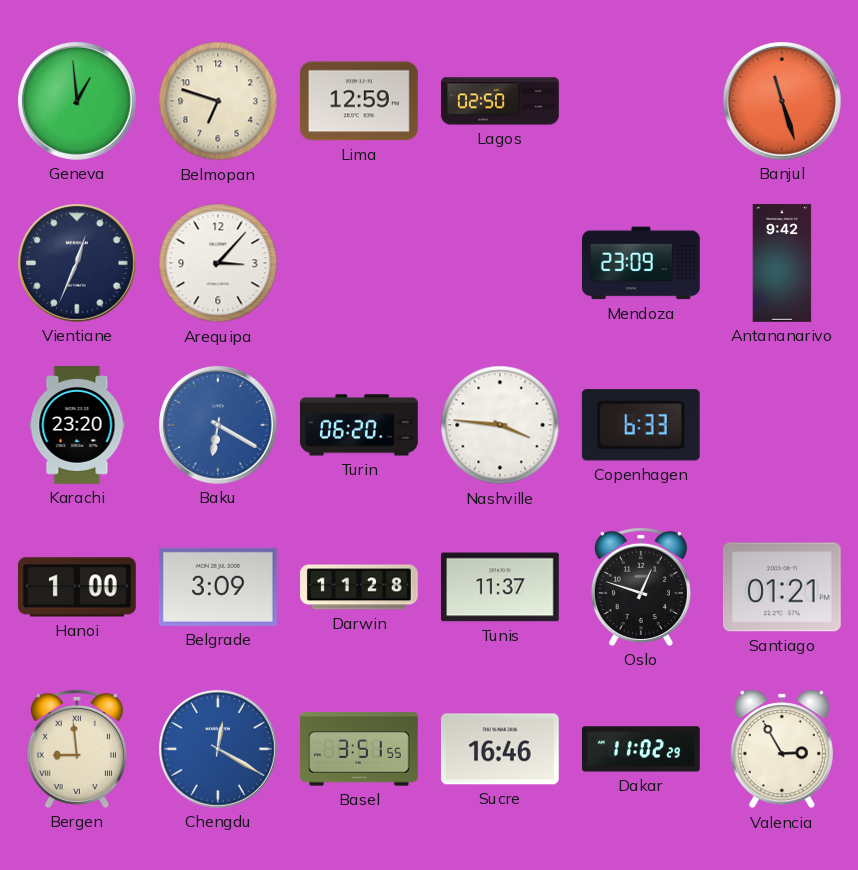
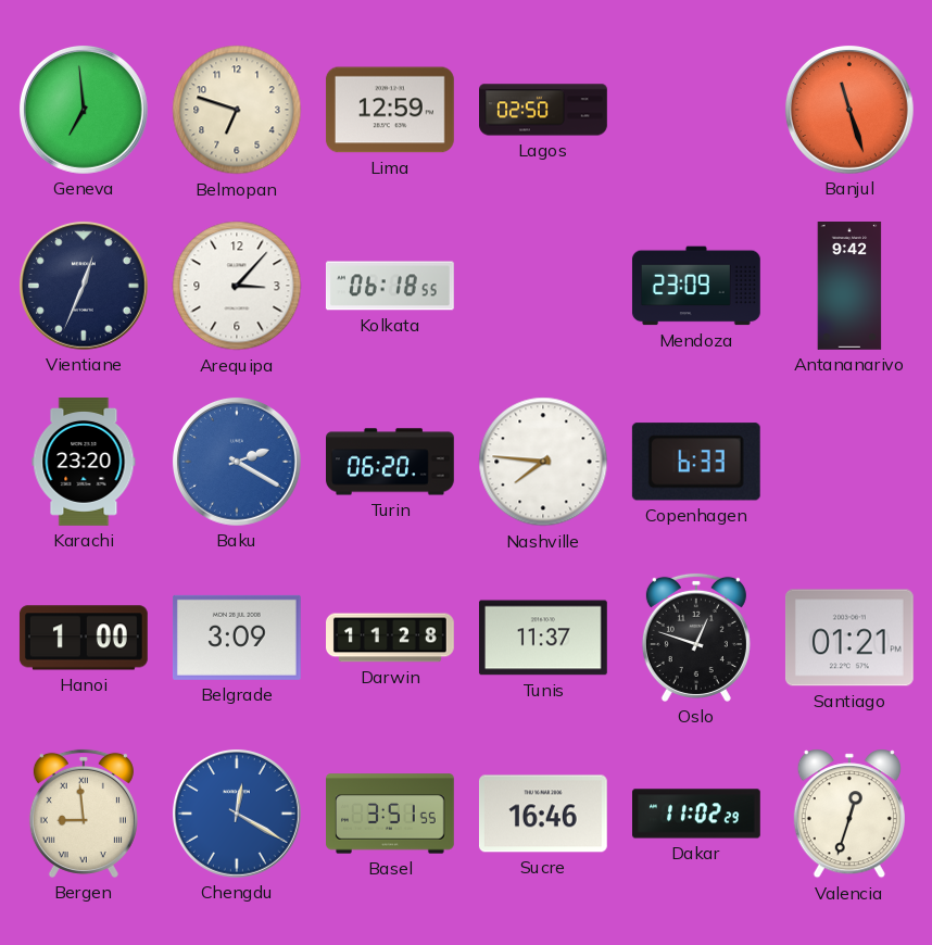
Geneva: 12:59 -> 6:59 (84, 110)
Kolkata: none -> 06:18 (390, 286)
Baku: 6:20 -> 2:20 (237, 462)
Nashville: 3:46 -> 7:46 (543, 462)
Valencia: 2:55 -> 12:33 (849, 814)
